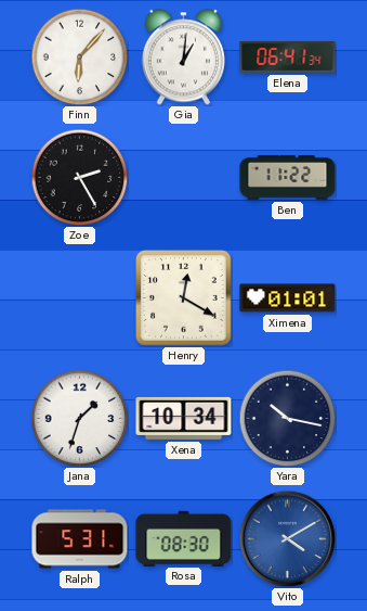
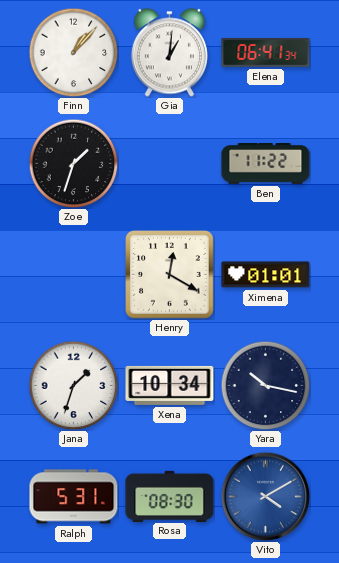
Finn: 6:07 -> 1:07 (73, 52)
Zoe: 2:25 -> 1:33 (73, 163)
